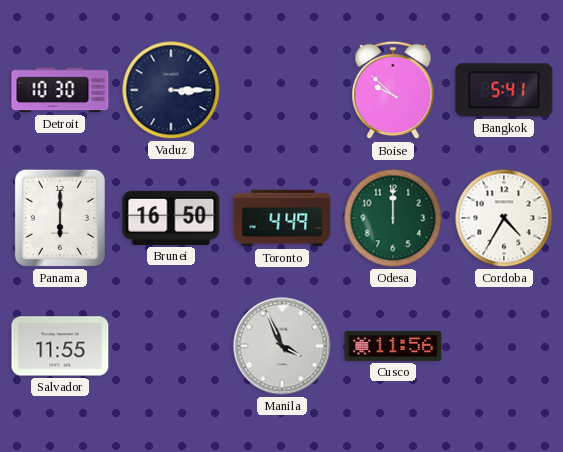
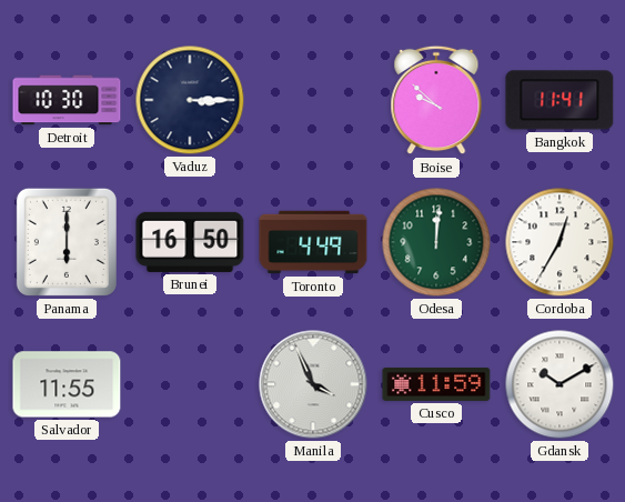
Bangkok: 5:41 -> 11:41 (560, 100)
Odesa: 12:00 -> 12:01 (436, 242)
Cordoba: 4:35 -> 12:35 (560, 242)
Cusco: 11:56 -> 11:59 (436, 384)
Gdansk: none -> 10:10 (560, 384)
